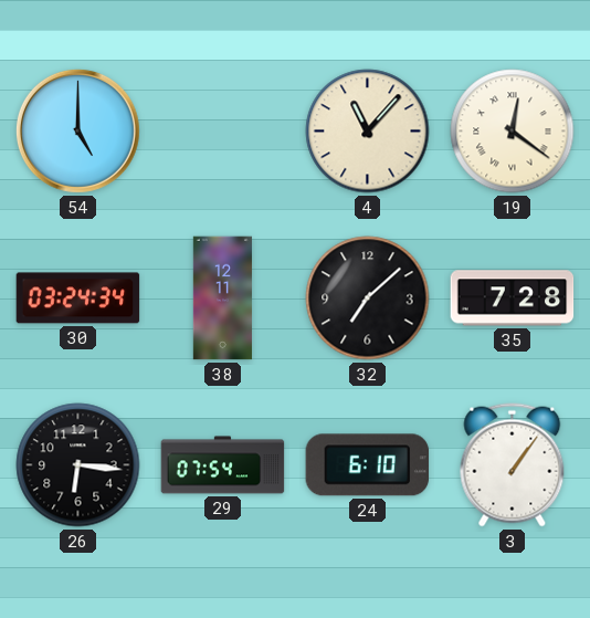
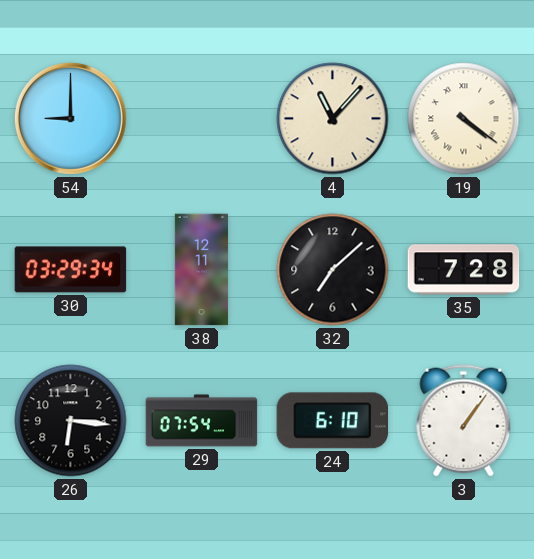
54: 5:00 -> 9:00 (70, 118)
19: 12:21 -> 4:21 (464, 119)
30: 03:24 -> 03:29 (71, 270)
